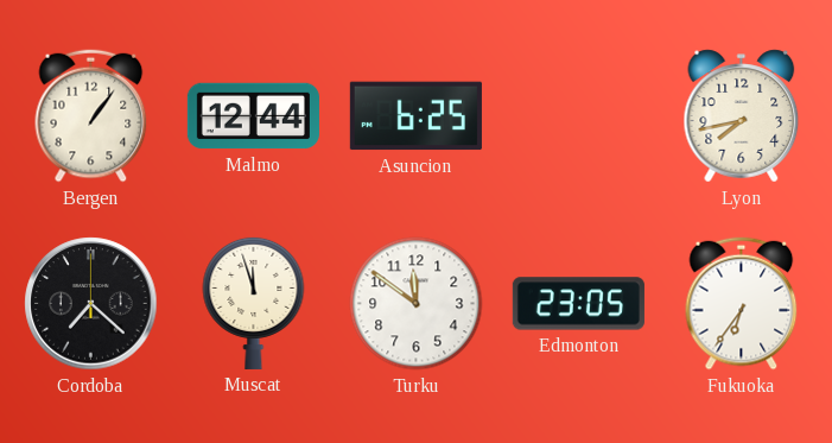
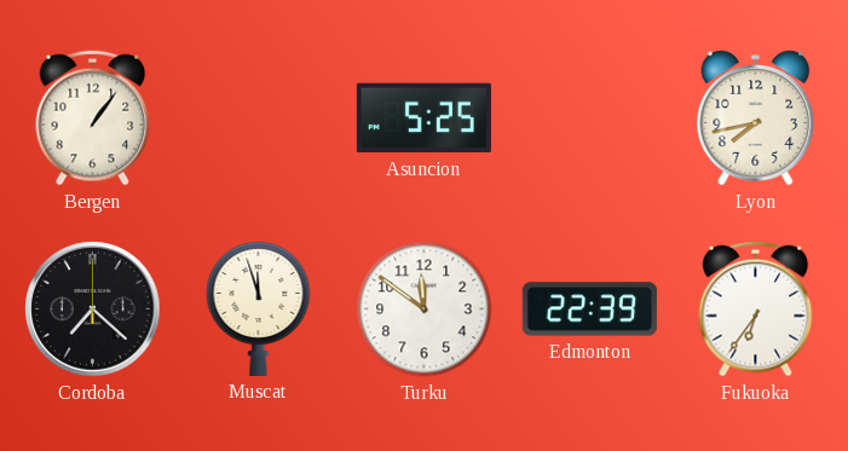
Malmo: 12:44 -> none (253, 116)
Asuncion: 6:25 -> 5:25 (423, 118)
Edmonton: 23:05 -> 22:39 (589, 310)
